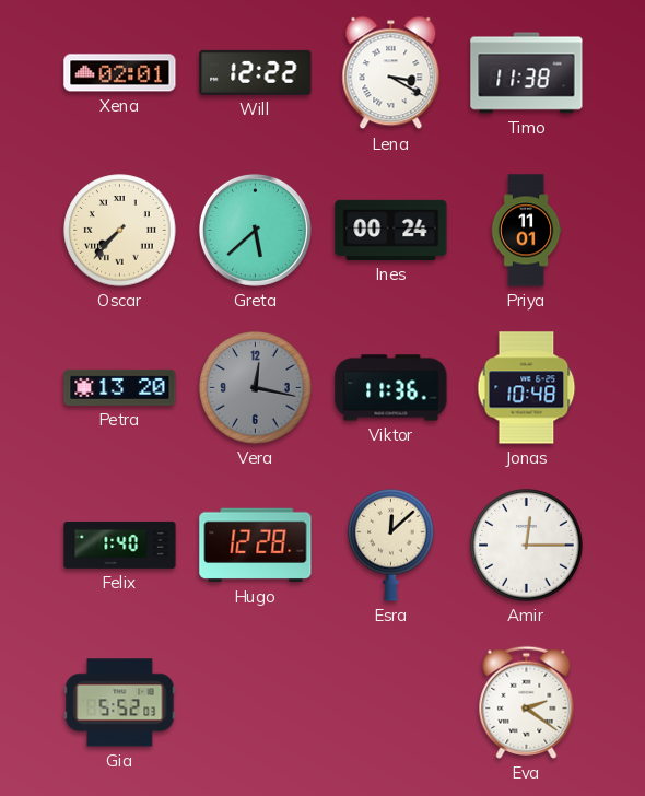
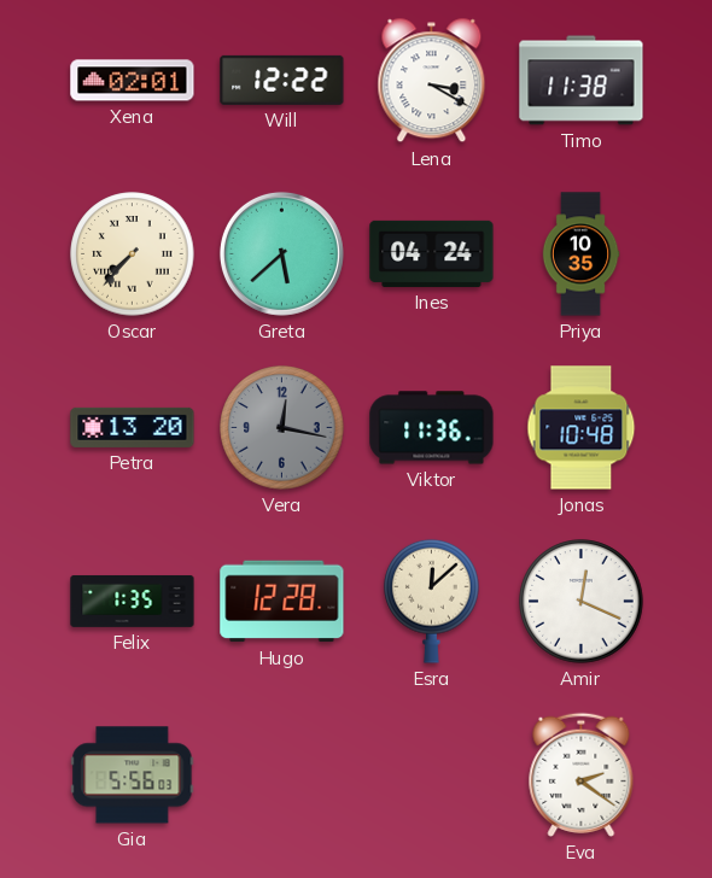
Ines: 00:24 -> 04:24 (432, 253)
Priya: 11:01 -> 10:35 (580, 254)
Felix: 1:40 -> 1:35 (133, 601)
Amir: 12:15 -> 12:19 (582, 602)
Gia: 5:52 -> 5:56 (133, 775)
